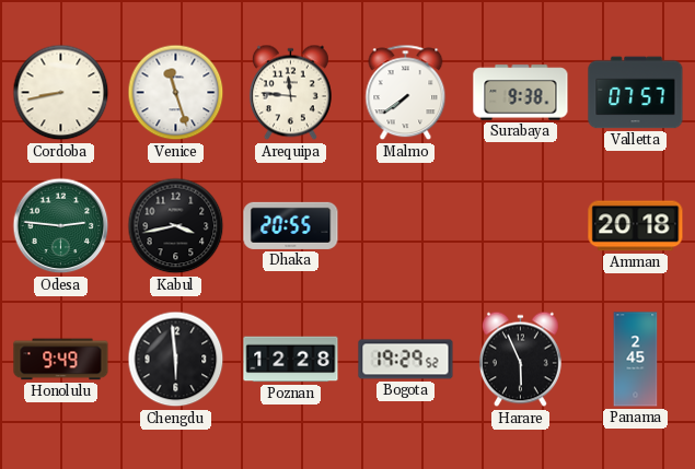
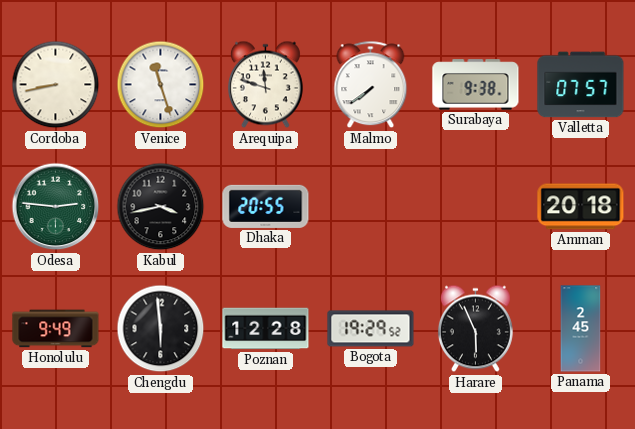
Arequipa: 11:46 -> 11:48 (265, 85)
